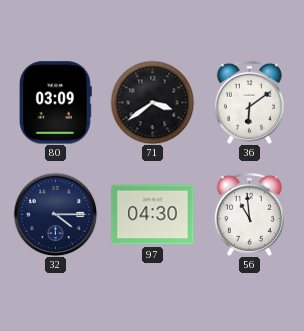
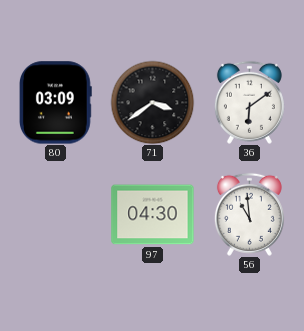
32: 4:15 -> none (55, 214)
